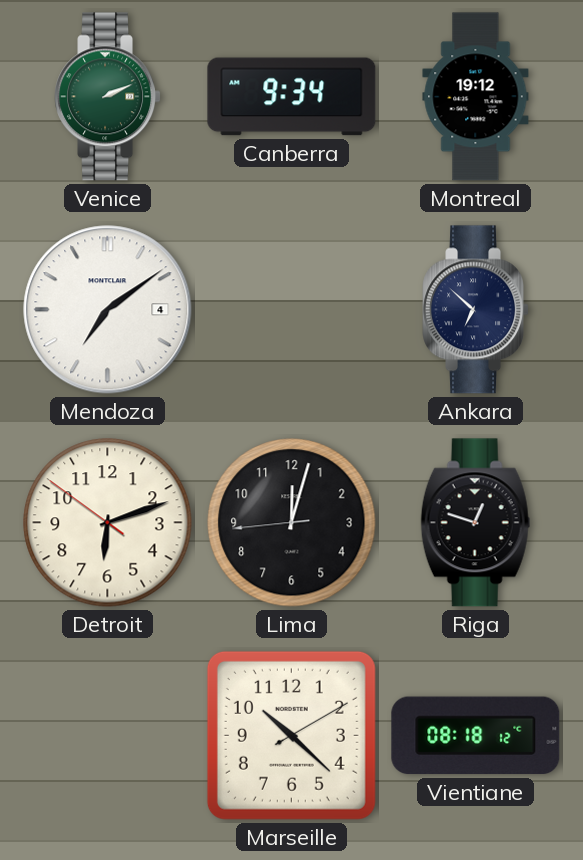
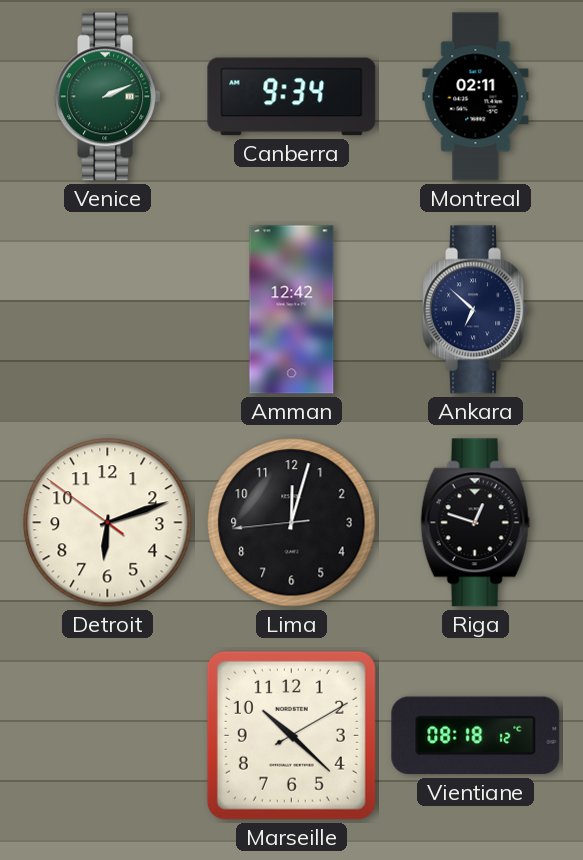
Montreal: 19:12 -> 02:11 (476, 97)
Mendoza: 7:09 -> none (108, 310)
Amman: none -> 12:42 (292, 310)
